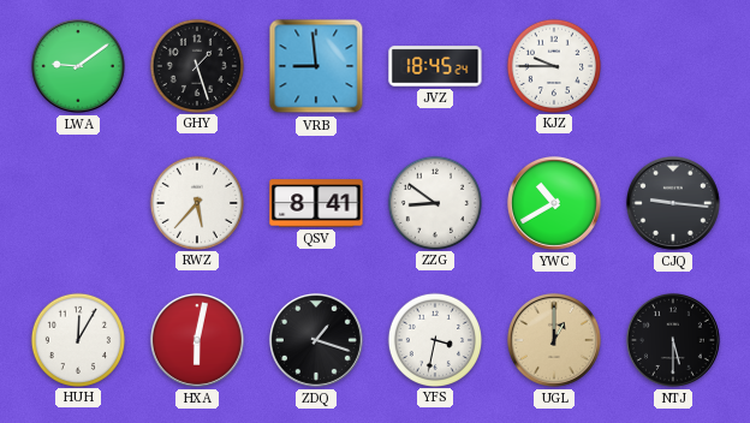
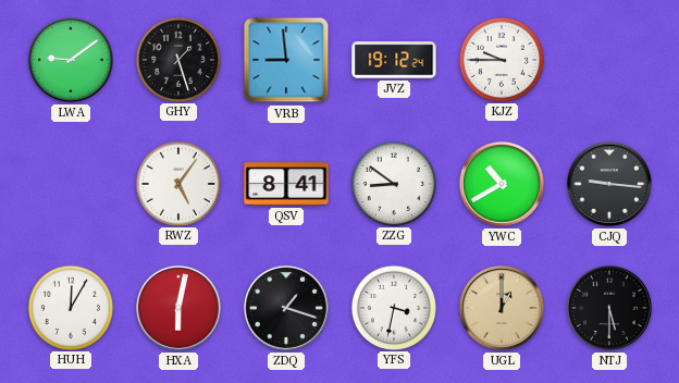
JVZ: 18:45 -> 19:12 (394, 60)
RWZ: 5:37 -> 5:06 (177, 183)
